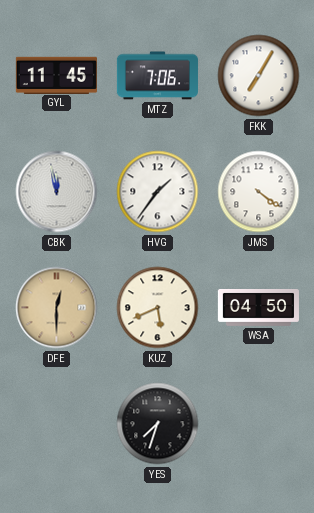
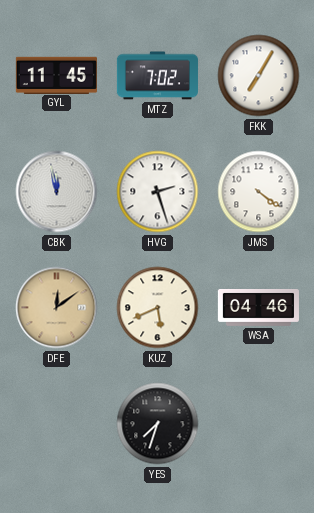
MTZ: 7:06 -> 7:02 (157, 76)
HVG: 1:36 -> 2:27 (158, 192)
DFE: 12:30 -> 12:09 (57, 308)
WSA: 04:50 -> 04:46 (258, 308)
